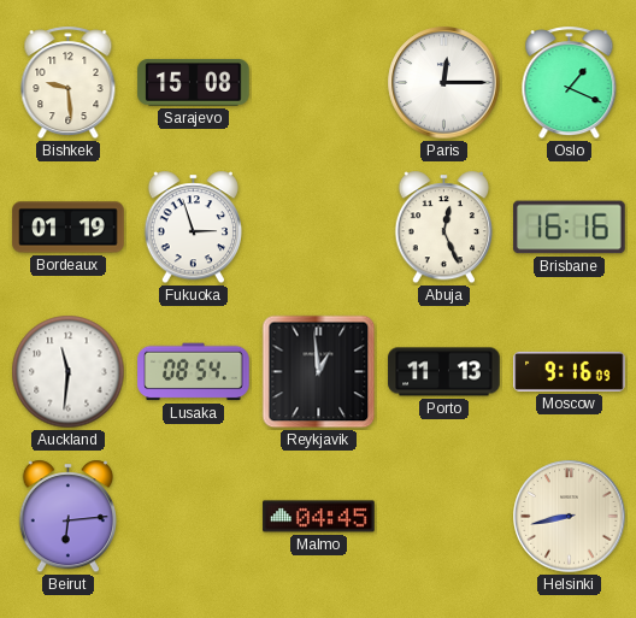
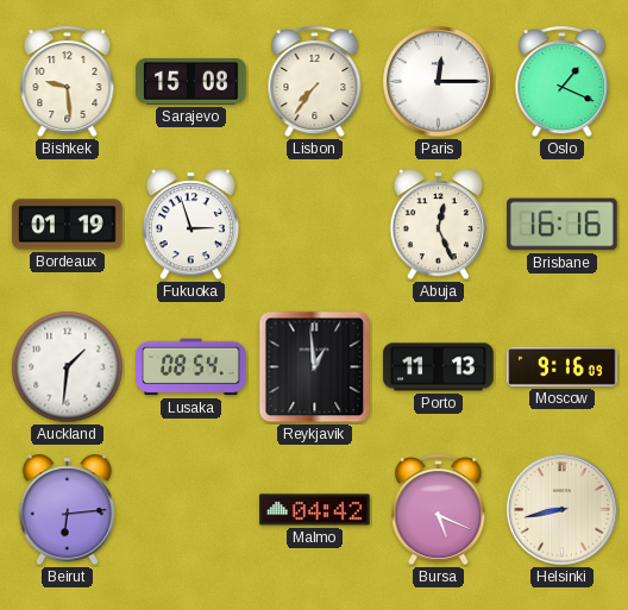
Lisbon: none -> 7:36 (315, 82)
Auckland: 11:31 -> 1:31 (68, 367)
Malmo: 04:45 -> 04:42 (315, 510)
Bursa: none -> 5:19 (439, 510)
